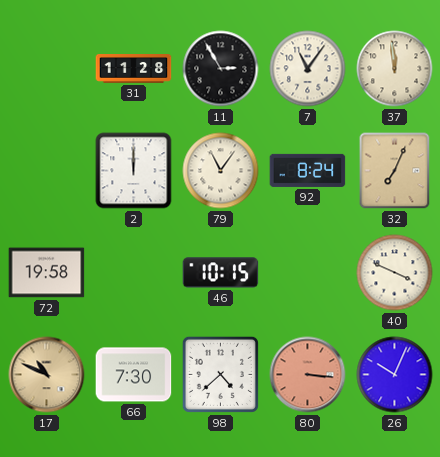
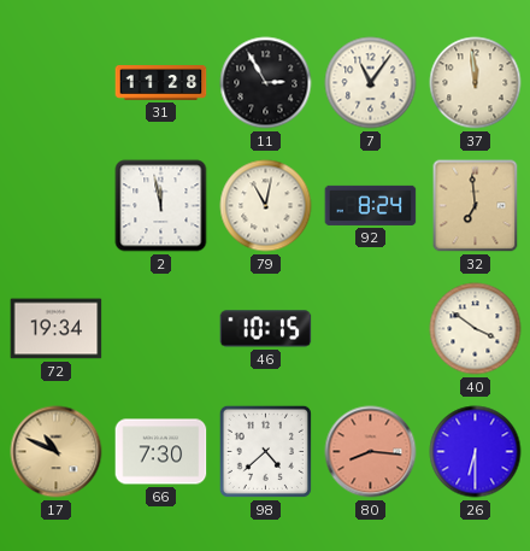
2: 12:00 -> 11:58 (161, 206)
79: 11:06 -> 11:02 (266, 206)
32: 7:04 -> 6:59 (476, 206)
72: 19:58 -> 19:34 (57, 329)
40: 3:49 -> 3:51 (476, 329)
80: 3:16 -> 8:16 (371, 452)
26: 10:04 -> 6:30 (476, 452)
